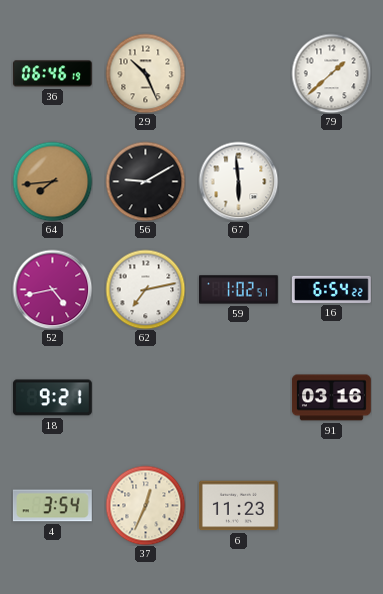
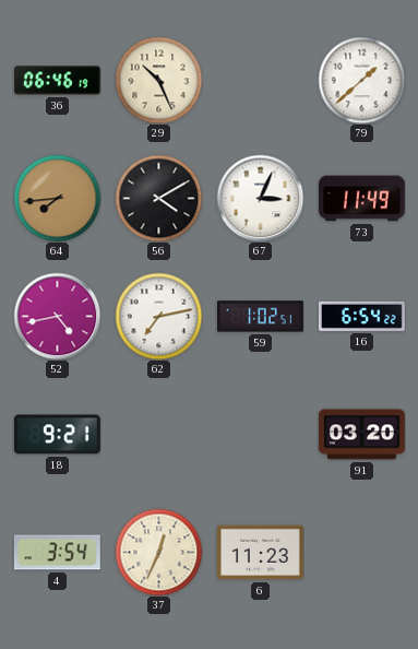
56: 9:10 -> 4:10 (158, 198)
67: 5:59 -> 3:04 (260, 198)
73: none -> 11:49 (362, 199)
91: 03:16 -> 03:20 (361, 435)
